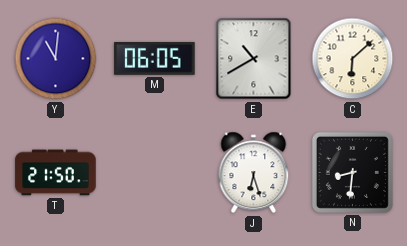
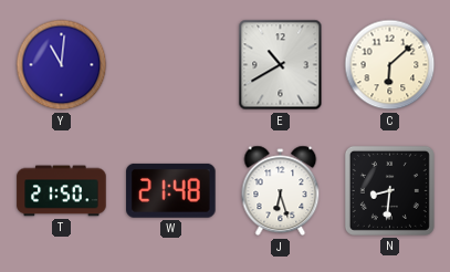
M: 06:05 -> none (155, 58)
W: none -> 21:48 (171, 190)
